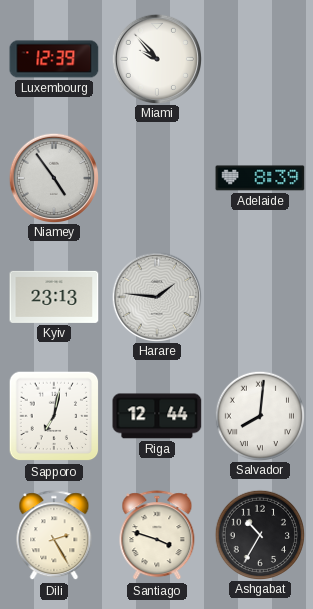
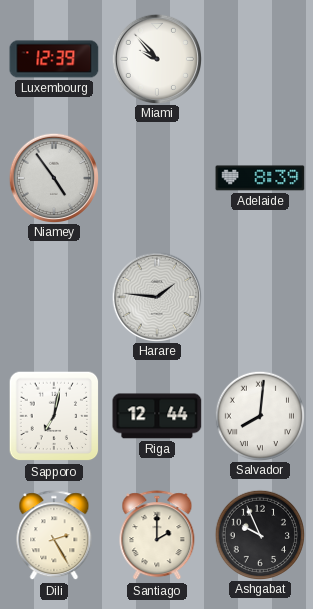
Kyiv: 23:13 -> none (54, 297)
Santiago: 3:48 -> 2:00 (157, 536)
Ashgabat: 10:35 -> 9:56 (259, 534)
